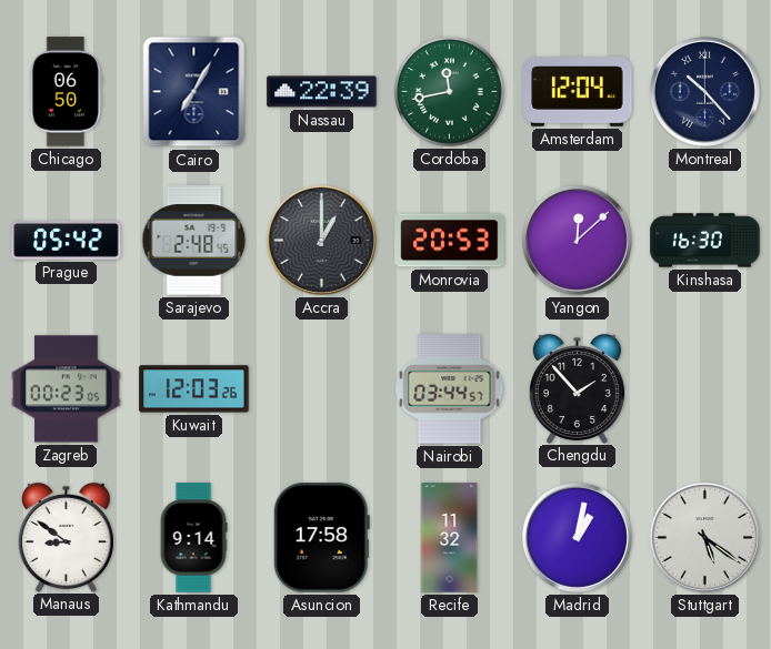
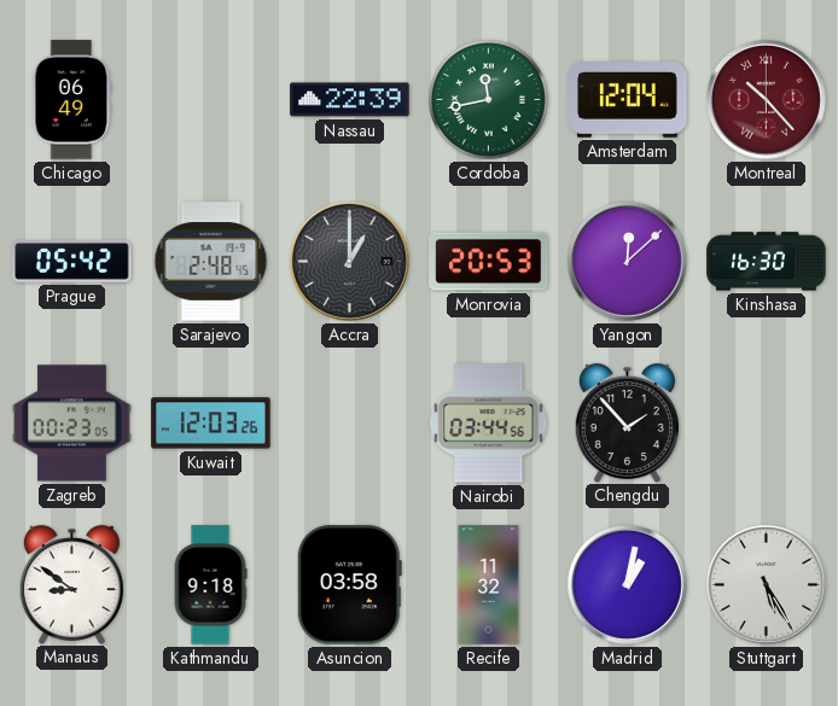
Chicago: 06:50 -> 06:49 (72, 100)
Cairo: 7:05 -> none (194, 92)
Montreal dial: navy -> burgundy (766, 99)
Nairobi: 03:44:57 -> 03:44:56 (489, 424)
Kathmandu: 9:14 -> 9:18 (210, 585)
Asuncion: 17:58 -> 03:58 (349, 585)
Stuttgart: 5:21 -> 5:25 (766, 584)
